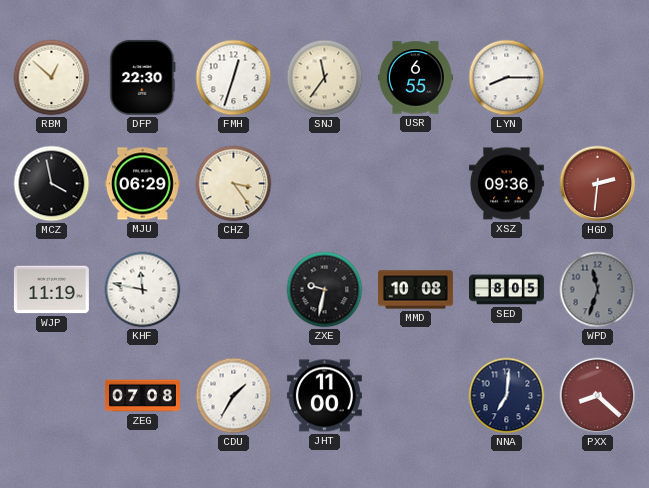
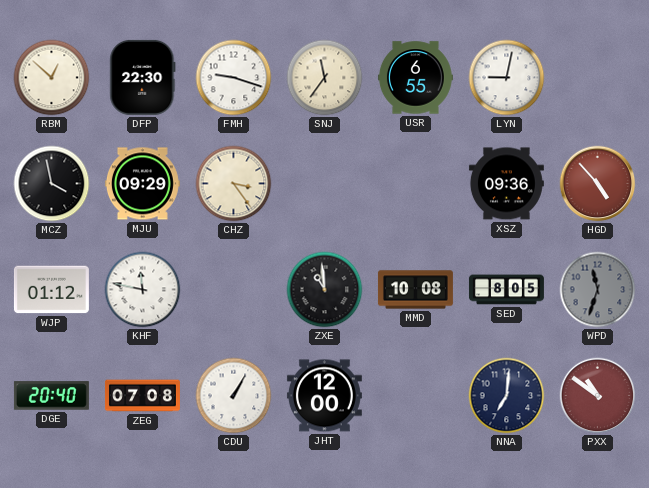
FMH: 12:33 -> 9:18 (234, 78)
LYN: 8:15 -> 9:02 (507, 78)
MJU: 06:29 -> 09:29 (142, 184)
HGD: 2:31 -> 4:53 (598, 184)
WJP: 11:19 -> 01:12 (51, 290)
ZXE: 9:32 -> 10:59 (325, 290)
DGE: none -> 20:40 (51, 396)
CDU: 1:35 -> 1:05 (234, 396)
JHT: 11:00 -> 12:00 (324, 396)
PXX: 8:22 -> 10:51 (598, 396)
